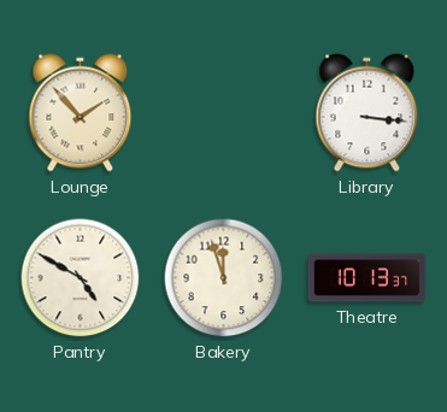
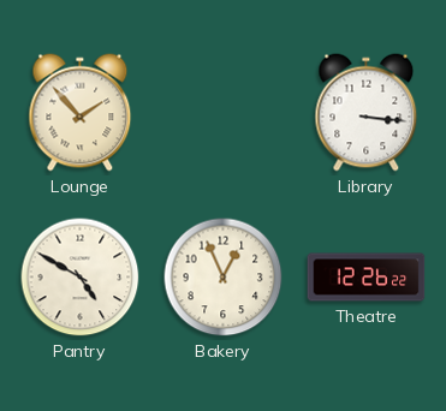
Bakery: 11:57 -> 12:56 (224, 278)
Theatre: 10:13 -> 12:26 (367, 278)
